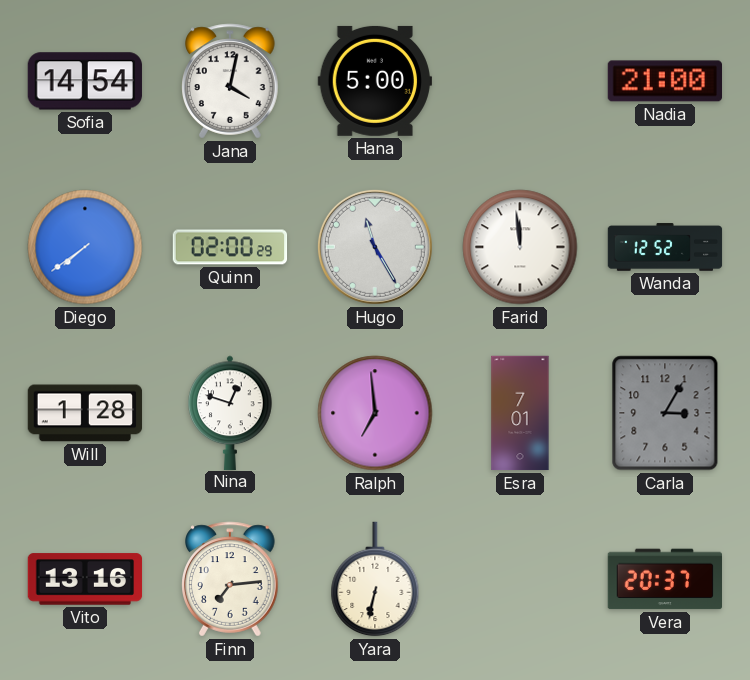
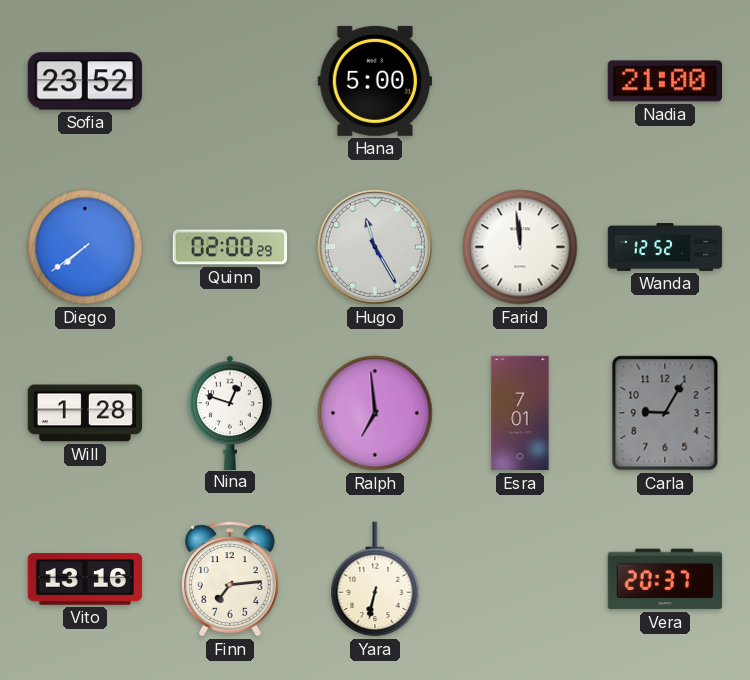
Sofia: 14:54 -> 23:52 (85, 81)
Jana: 4:02 -> none (230, 81)
Carla: 3:05 -> 9:05 (665, 413)
